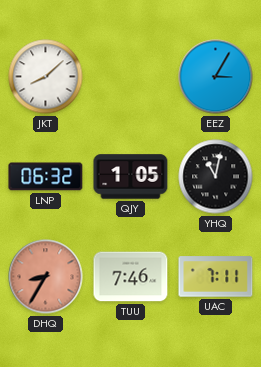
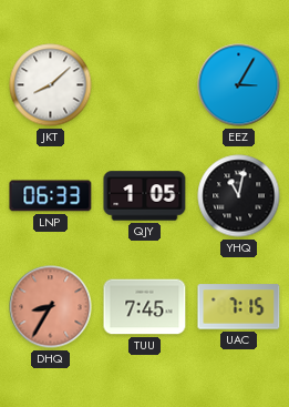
LNP: 06:32 -> 06:33 (51, 196)
TUU: 7:46 -> 7:45 (145, 307)
UAC: 7:11 -> 7:15 (239, 307)
